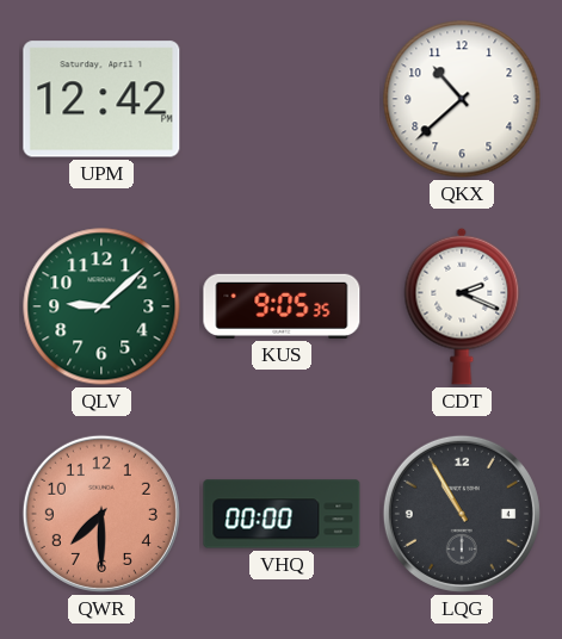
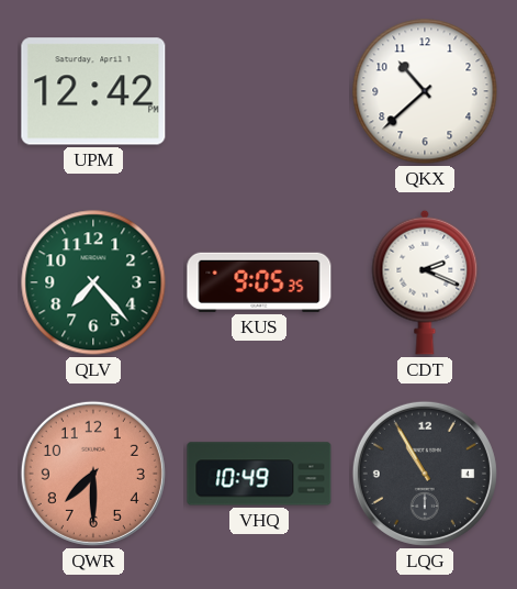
QLV: 9:08 -> 7:23 (93, 282)
VHQ: 00:00 -> 10:49 (259, 474)
